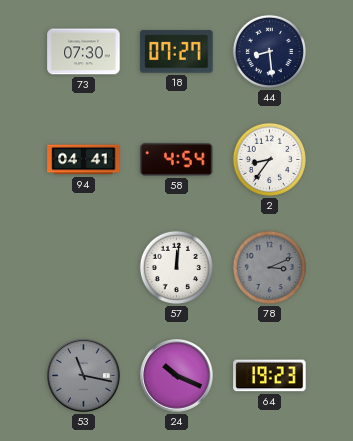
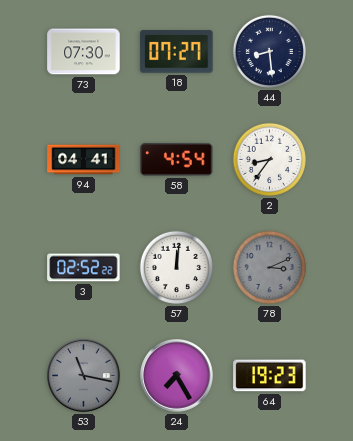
3: none -> 02:52 (84, 268)
24: 10:19 -> 7:25 (177, 376)
